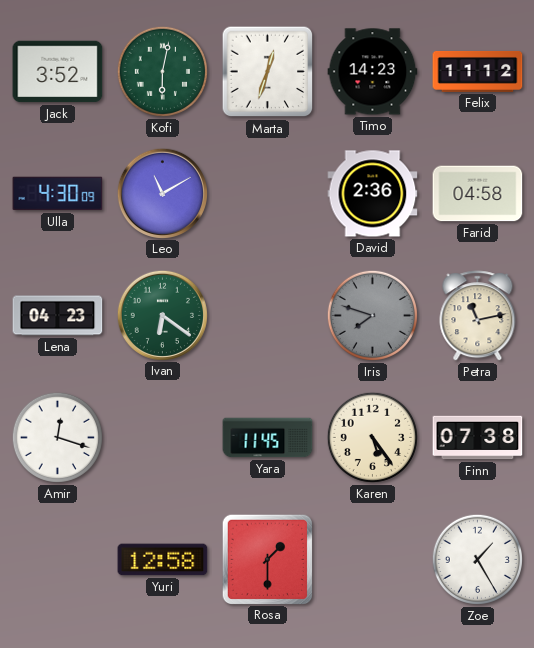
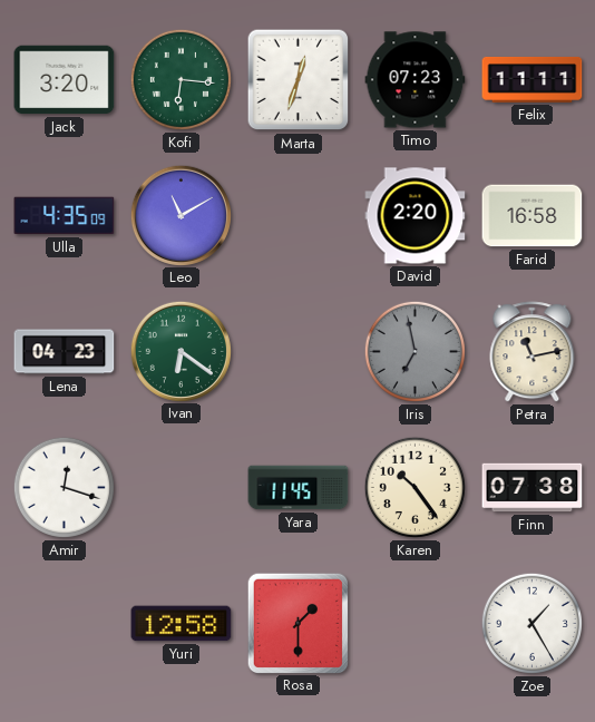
Jack: 3:52 -> 3:20 (65, 80)
Kofi: 6:02 -> 6:16 (181, 79)
Timo: 14:23 -> 07:23 (416, 80)
Felix: 11:12 -> 11:11 (533, 79)
Ulla: 4:30 -> 4:35 (65, 216)
David: 2:36 -> 2:20 (416, 216)
Farid: 04:58 -> 16:58 (533, 216)
Iris: 7:48 -> 6:58 (414, 351)
Karen: 5:24 -> 10:24 (414, 487)
